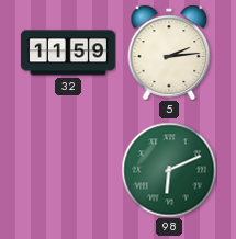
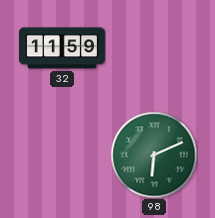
5: 2:14 -> none (169, 53)
